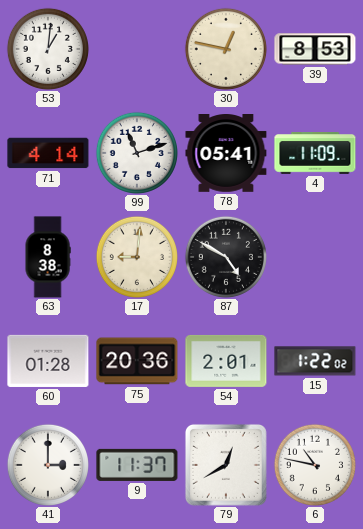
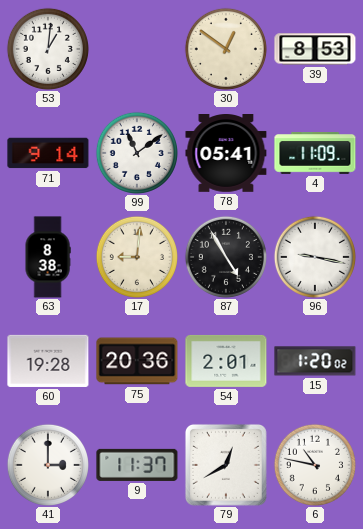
30: 12:47 -> 12:51 (226, 49)
71: 4:14 -> 9:14 (48, 153)
99: 11:12 -> 11:09 (137, 153)
87: 4:50 -> 4:55 (226, 257)
96: none -> 9:17 (315, 257)
60: 01:28 -> 19:28 (48, 361)
15: 1:22 -> 1:20 (315, 361)
